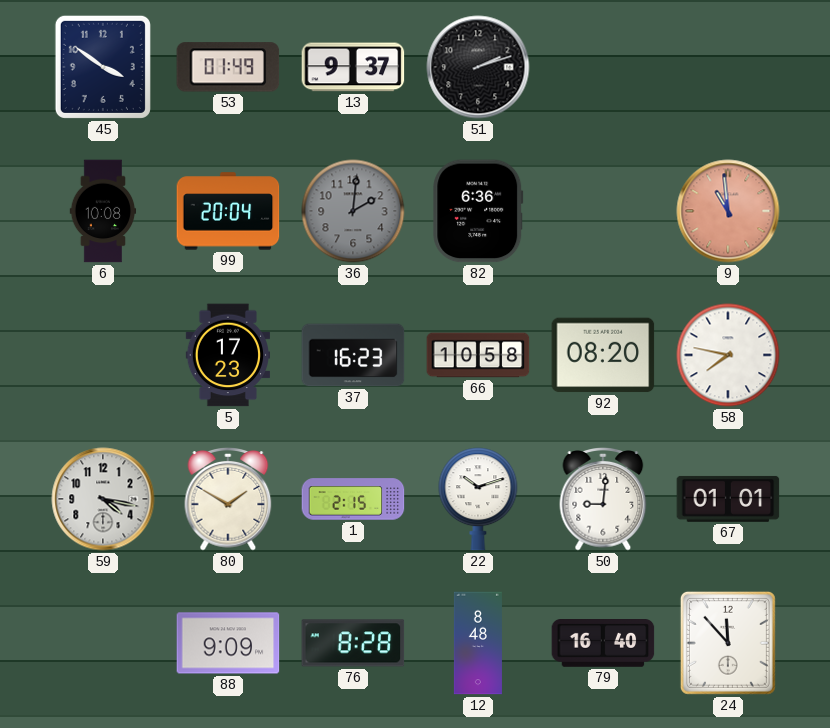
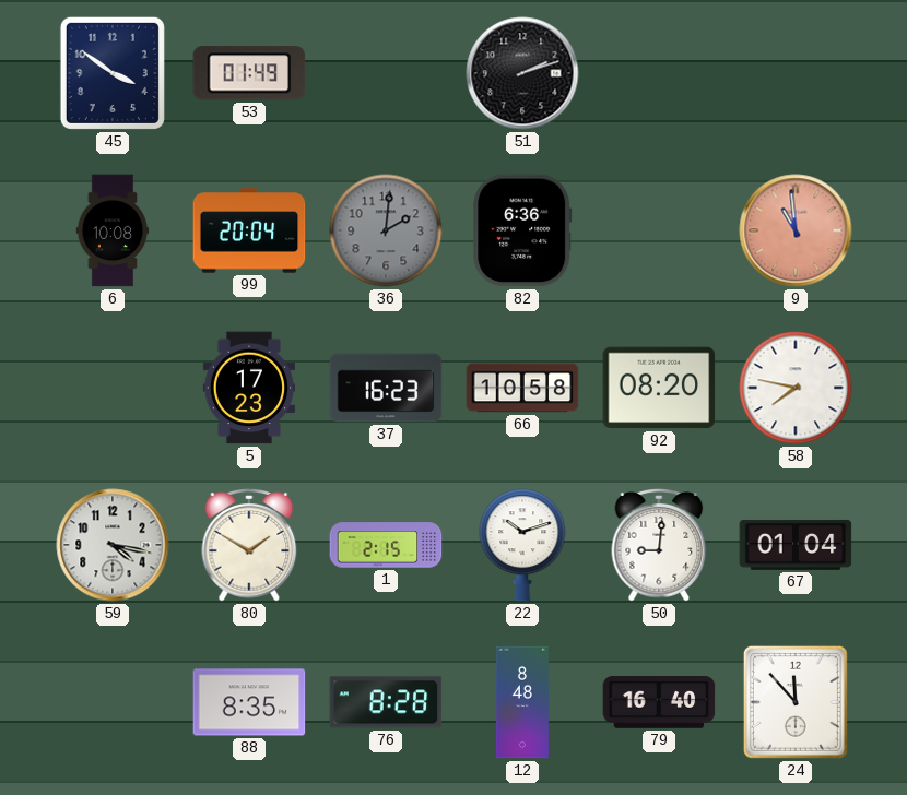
13: 9:37 -> none (353, 67)
67: 01:01 -> 01:04 (796, 545)
88: 9:09 -> 8:35 (249, 702)
